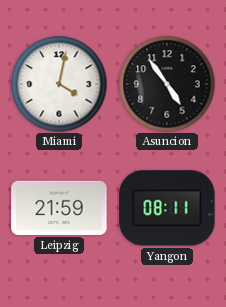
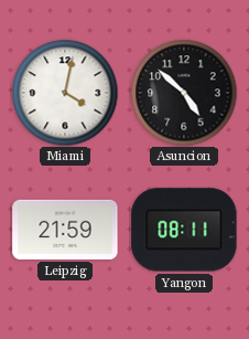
Asuncion: 4:54 -> 4:52 (184, 93)
